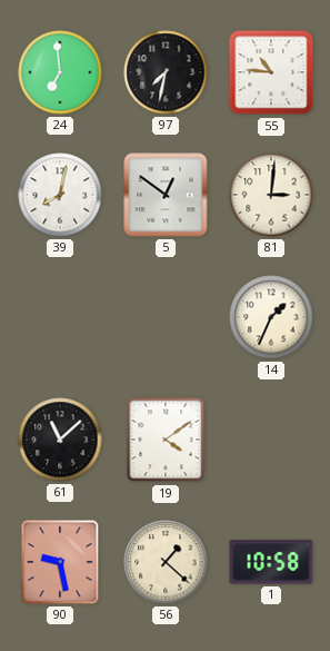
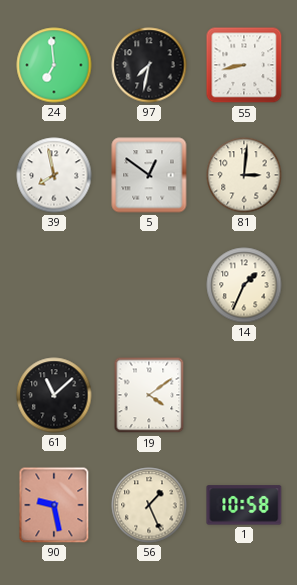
55: 10:46 -> 8:43 (244, 65)
39: 8:02 -> 7:58 (54, 175)
56: 1:22 -> 1:26 (149, 505)
